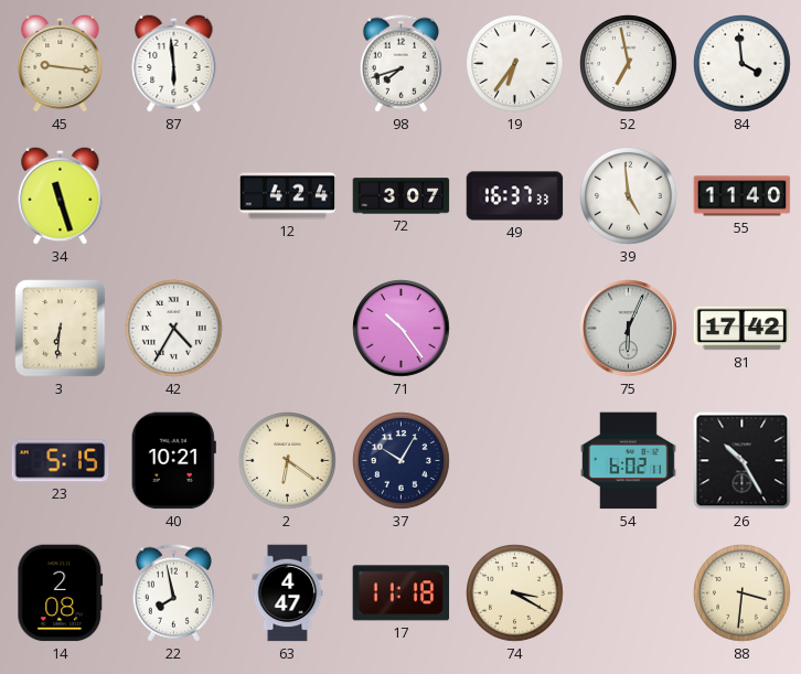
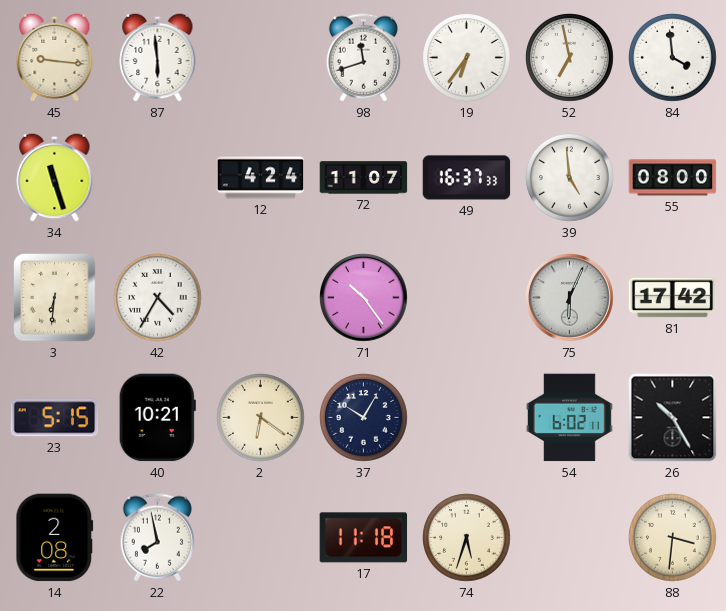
98: 7:42 -> 11:42 (363, 58)
72: 3:07 -> 11:07 (364, 178)
55: 11:40 -> 08:00 (673, 178)
63: 4:47 -> none (288, 593)
74: 3:20 -> 5:33 (467, 538)
